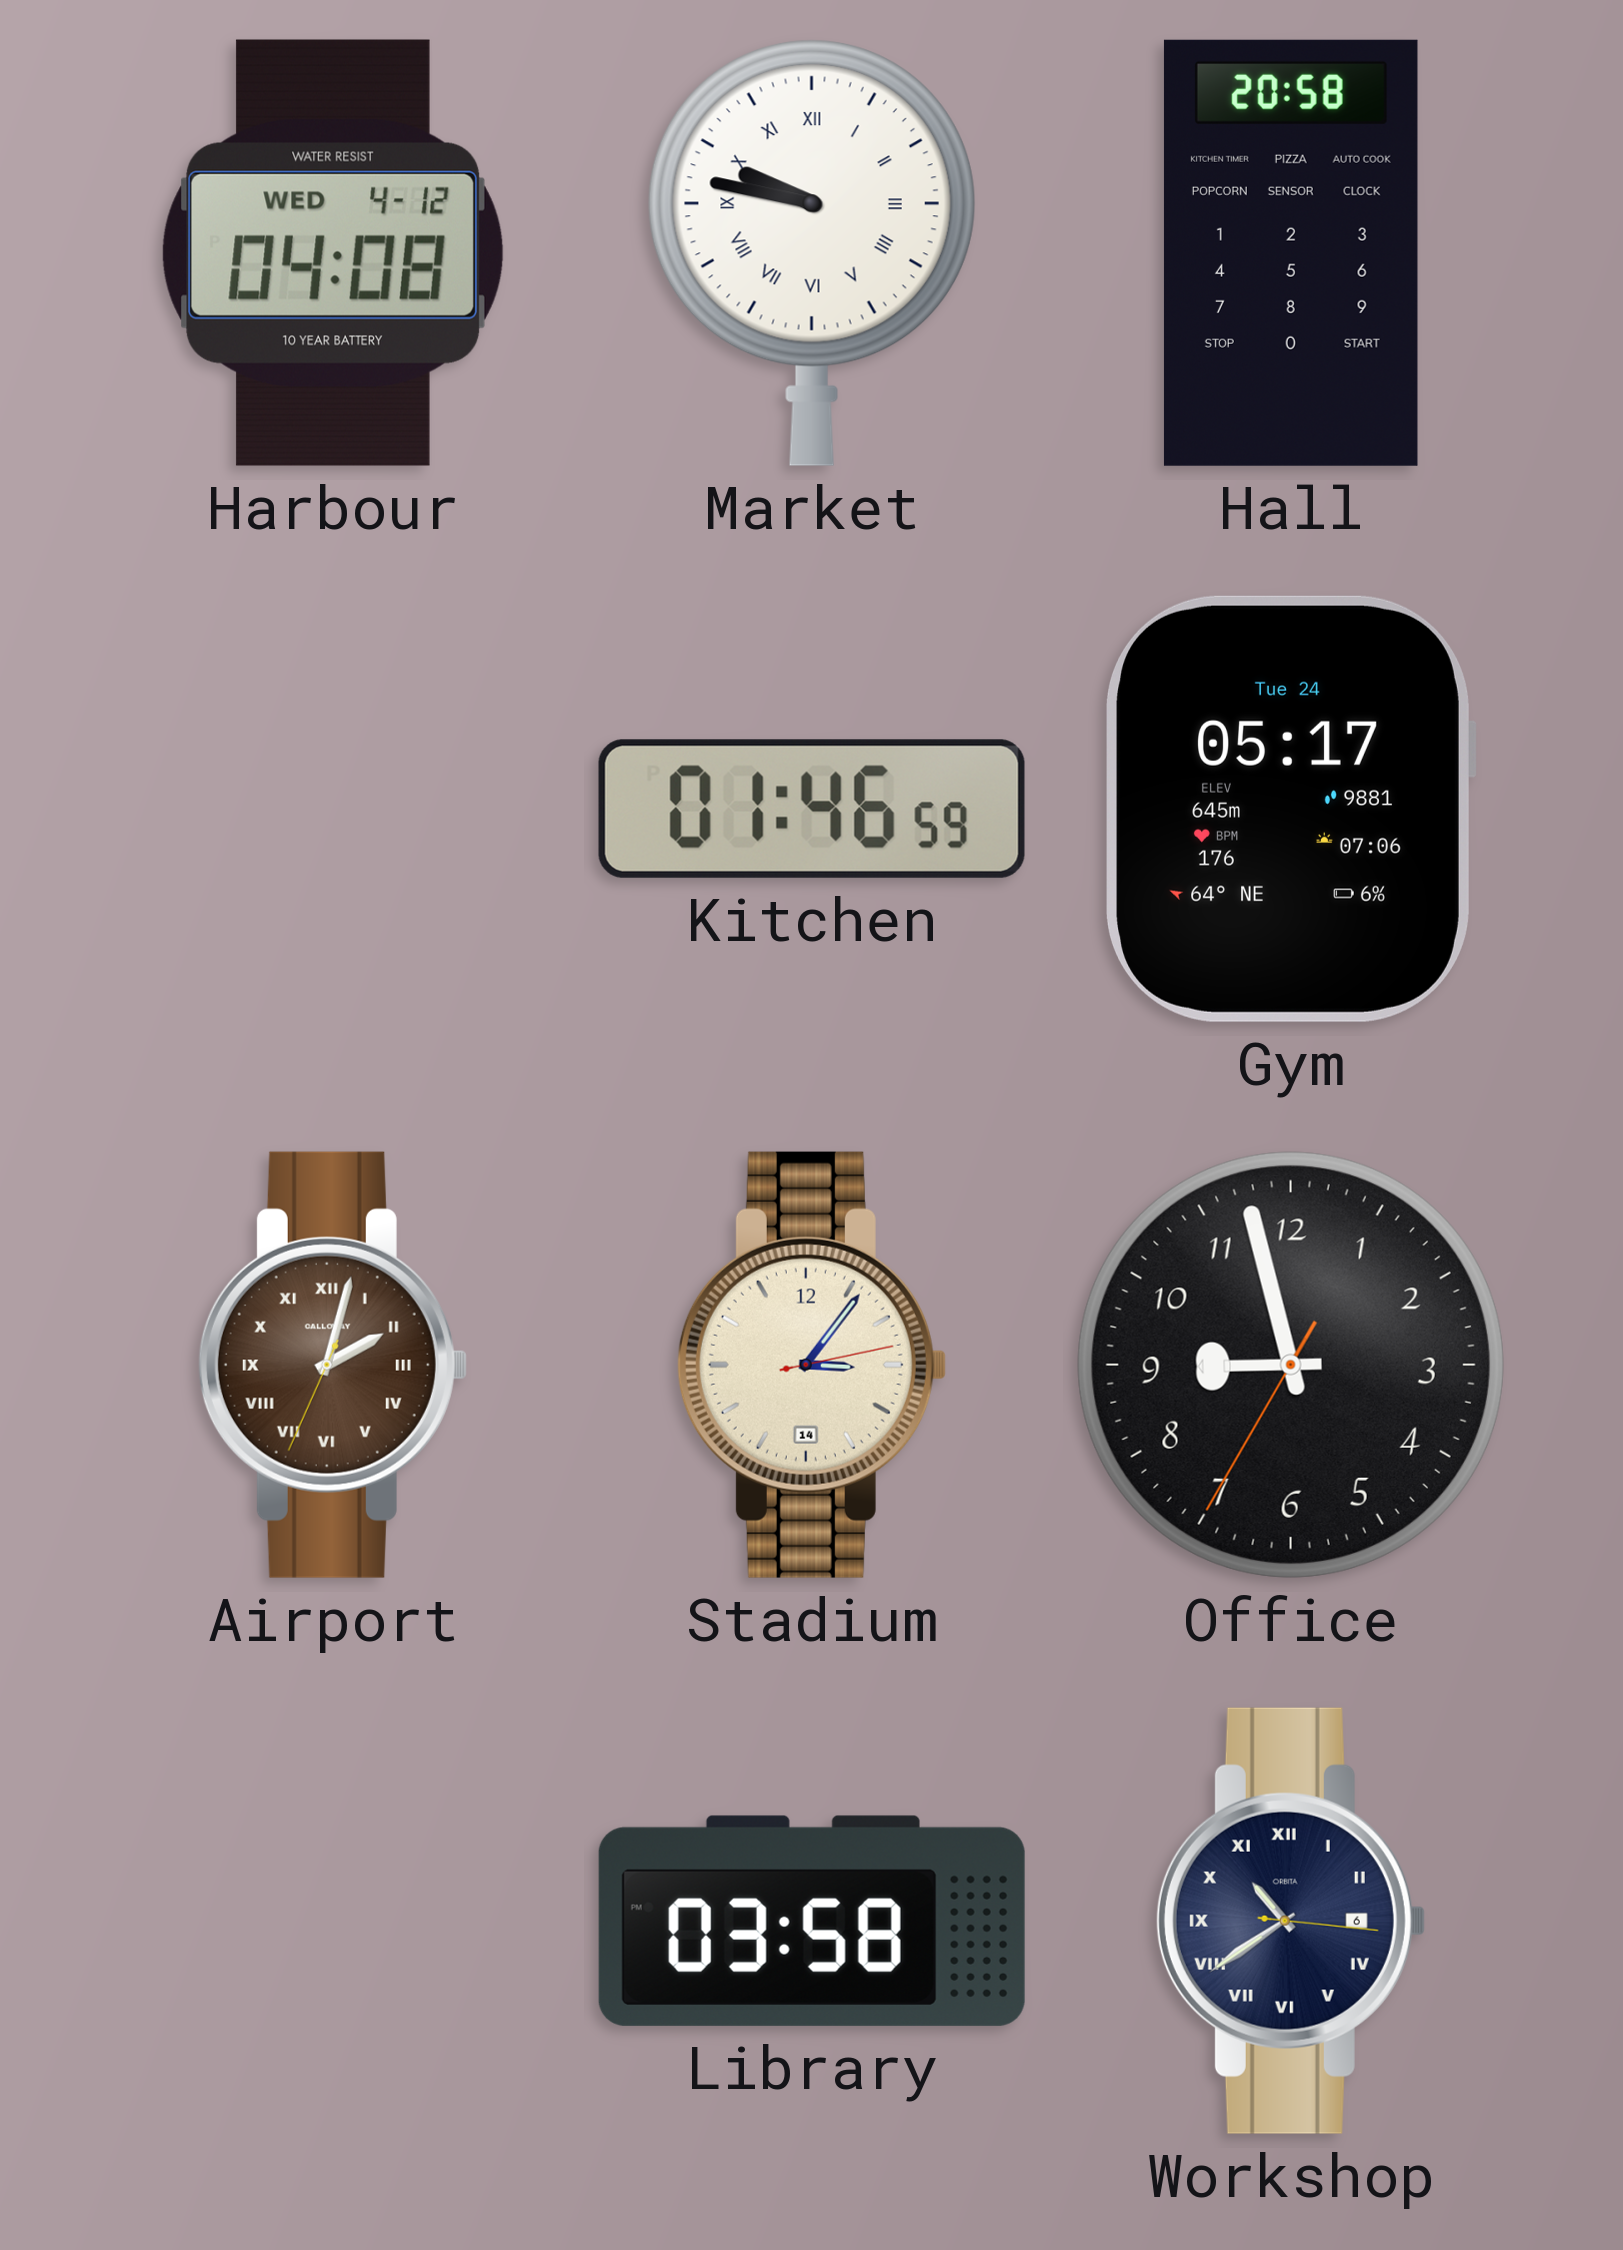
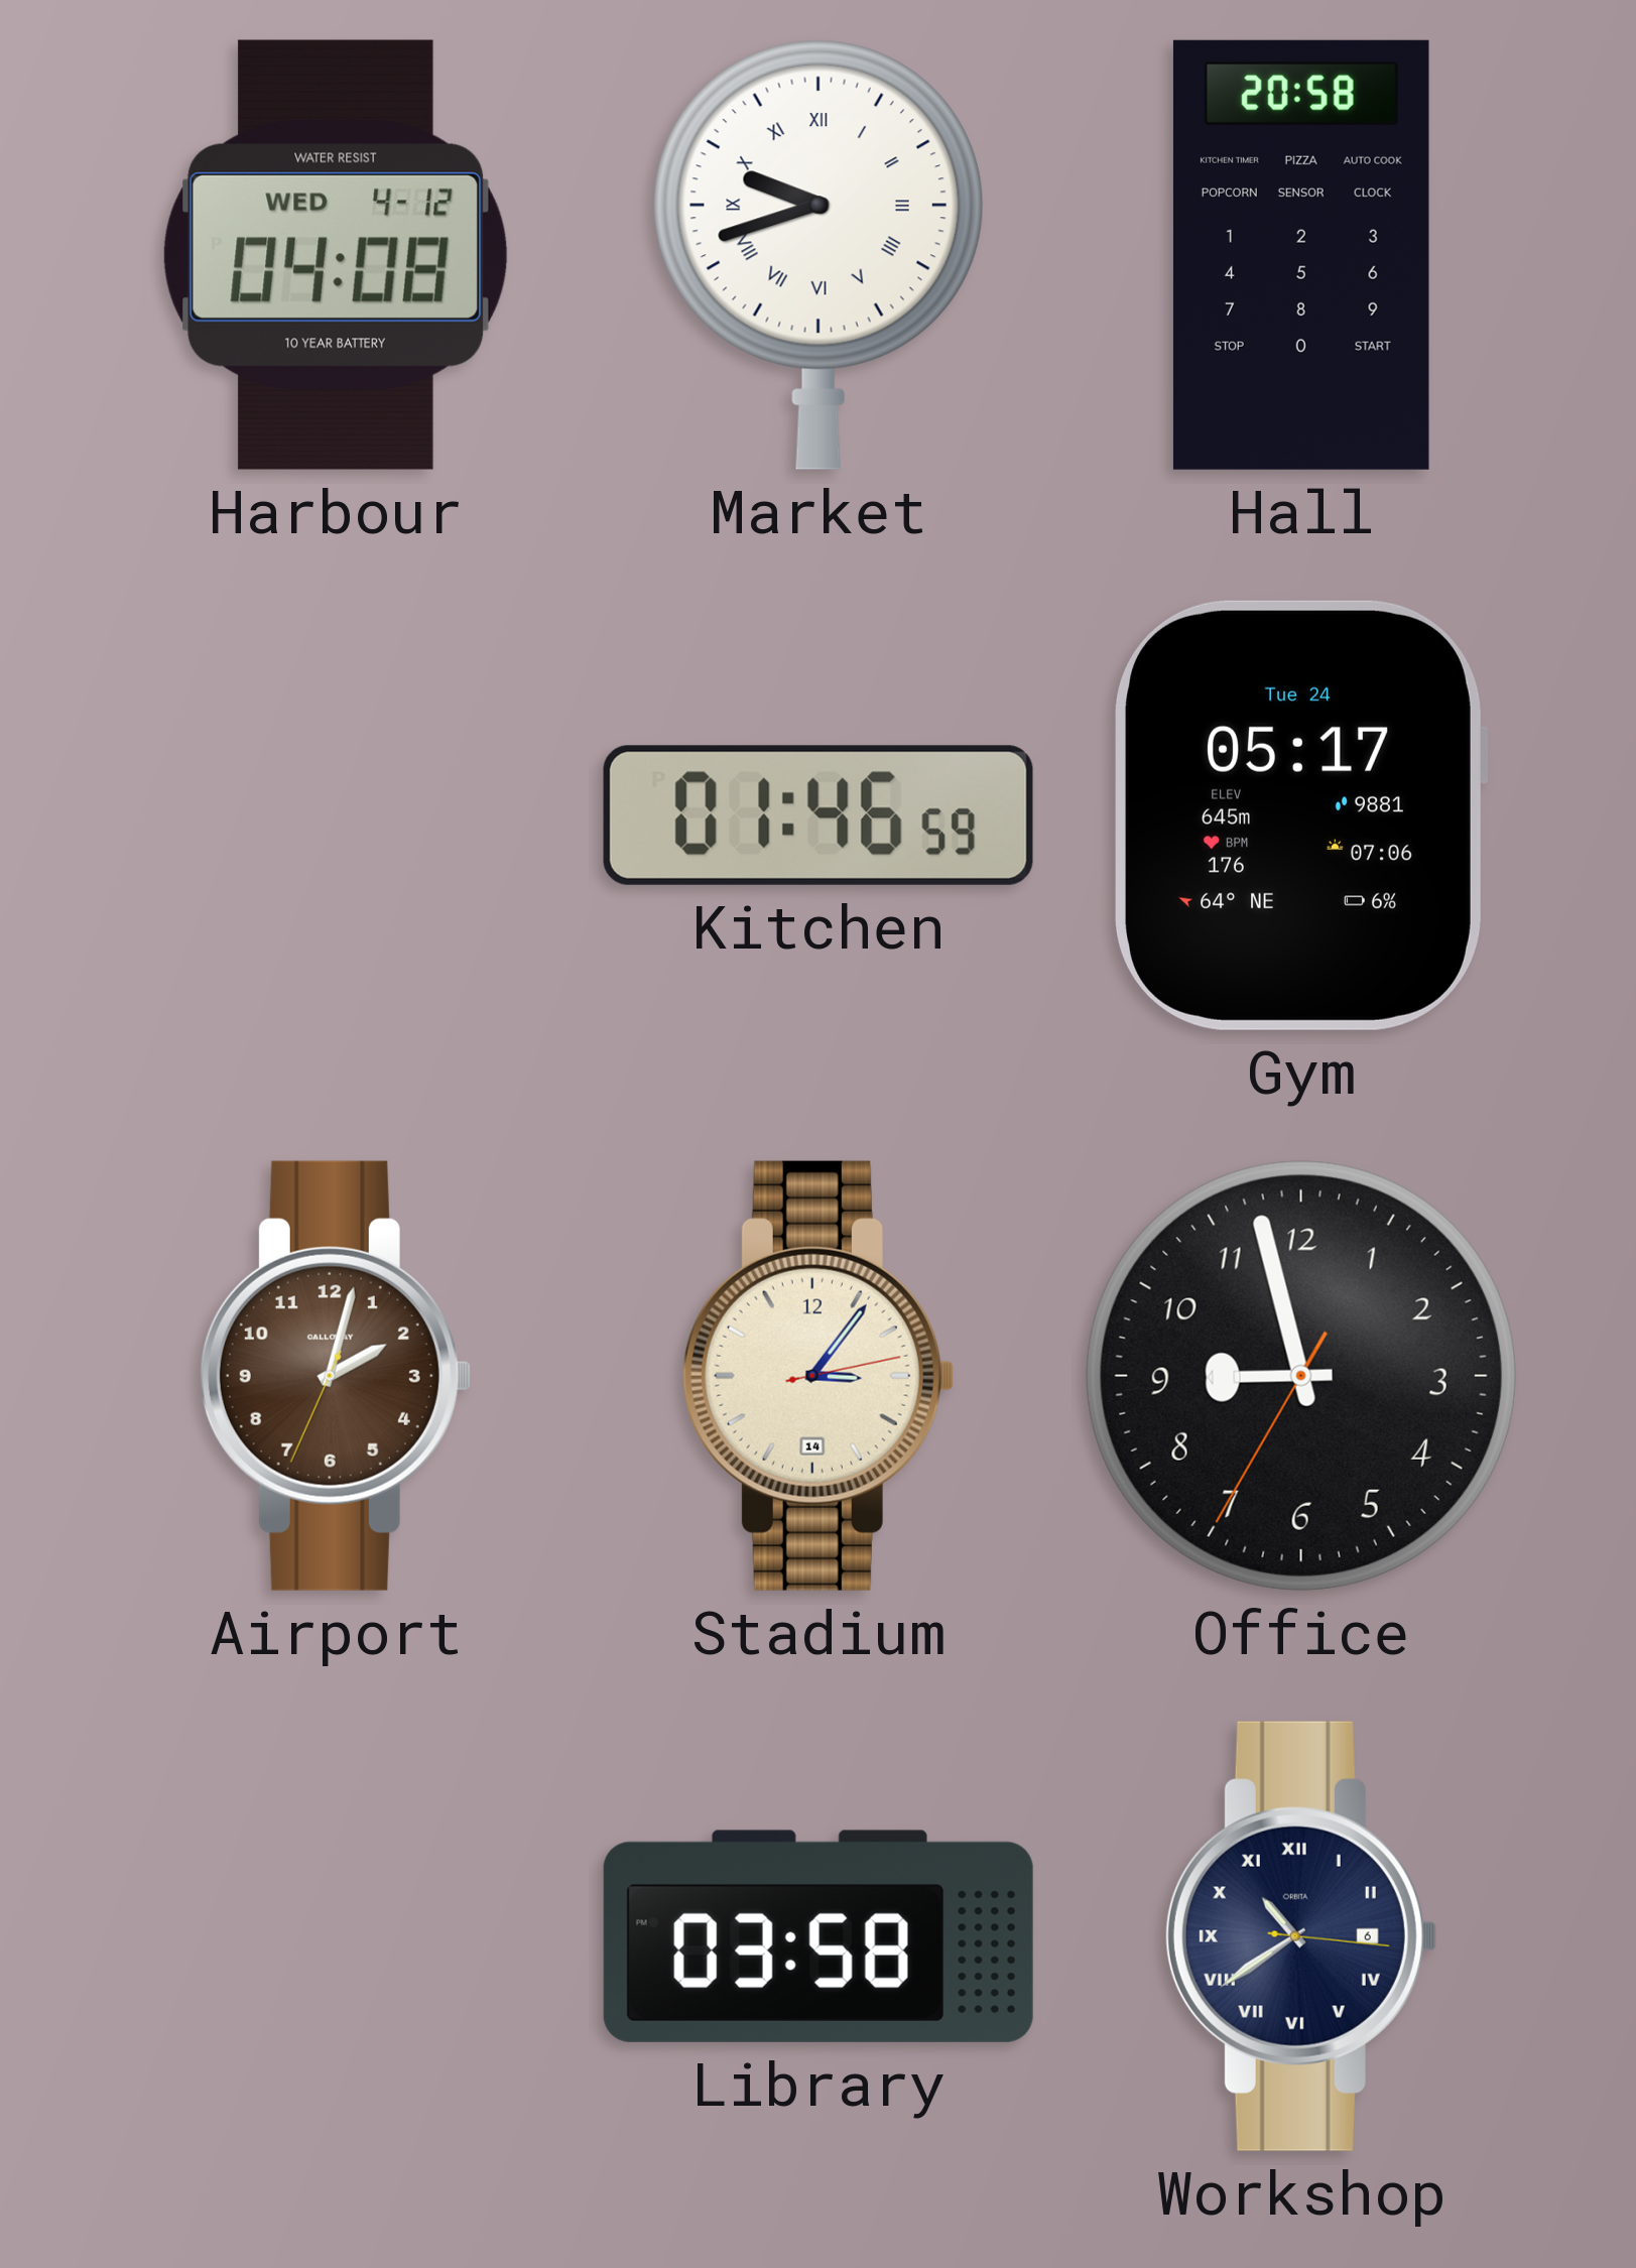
Market: 9:47 -> 9:42 (819, 255)
Airport numerals: Roman -> Arabic (335, 1376)
